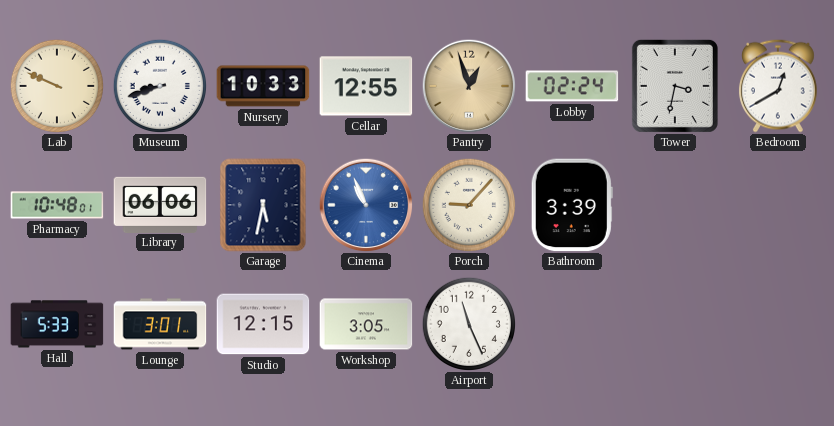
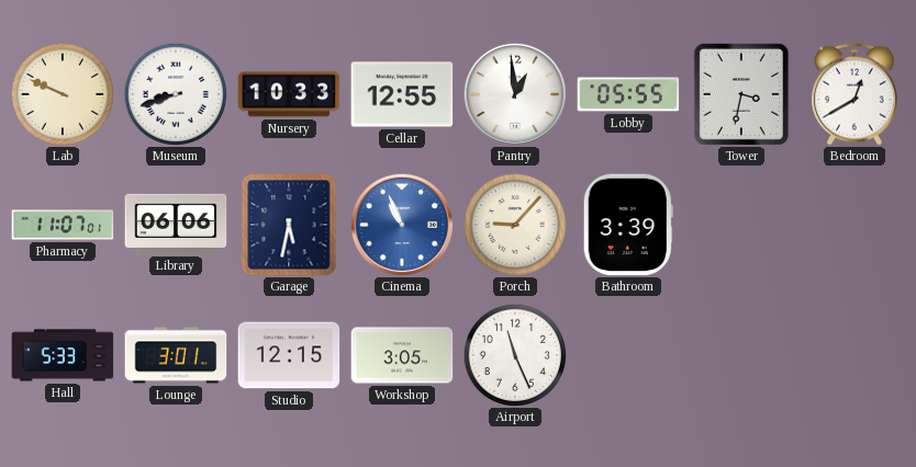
Pantry: 12:57 -> 12:59 (515, 94)
Pantry dial: champagne -> white (515, 94)
Lobby: 02:24 -> 05:55 (628, 94)
Pharmacy: 10:48 -> 11:07 (63, 225)
